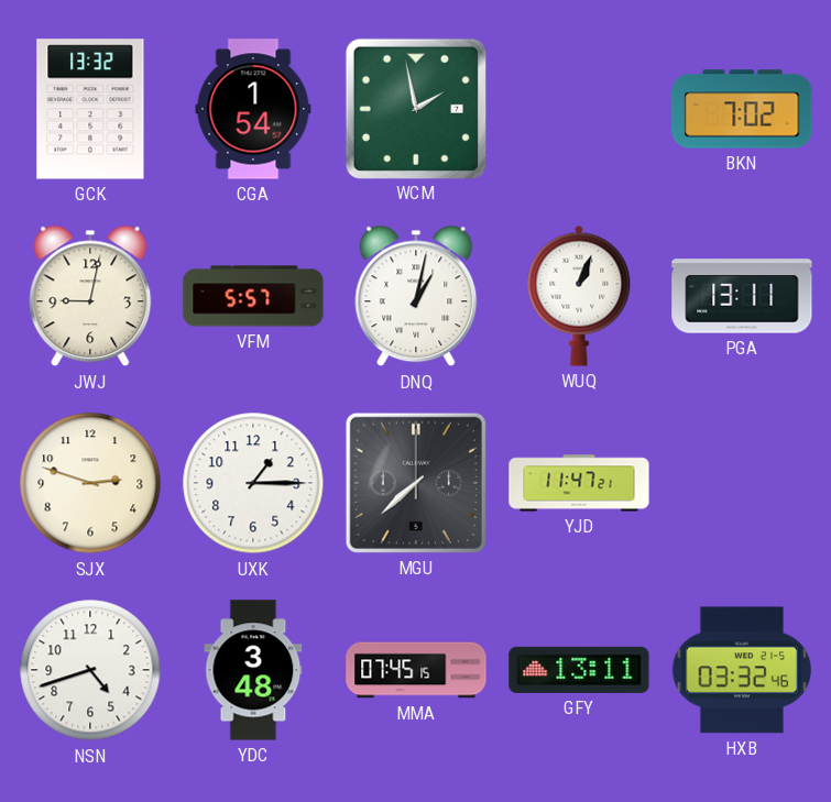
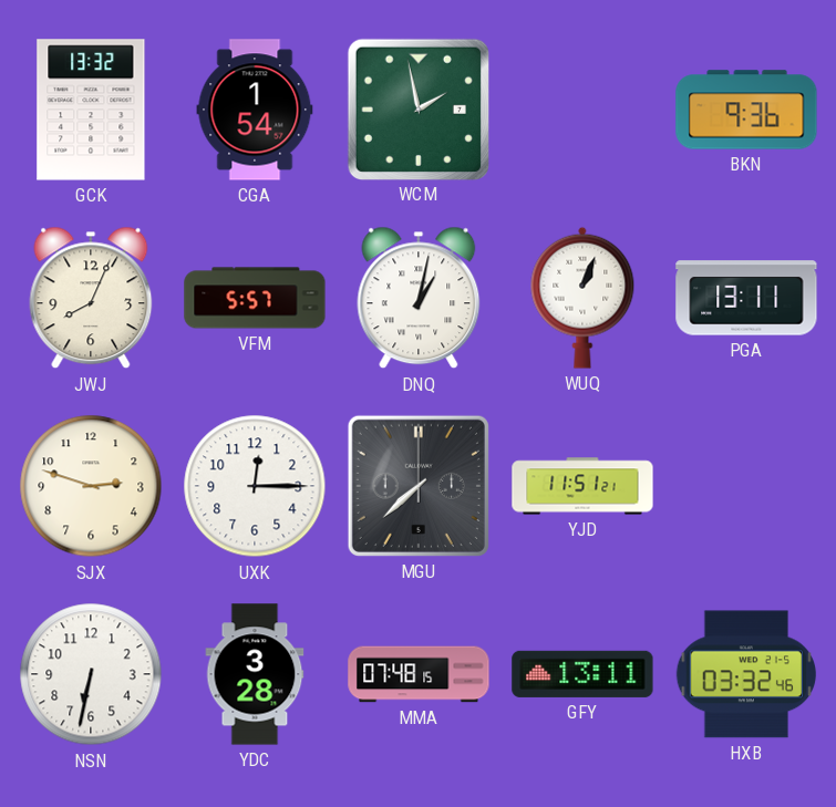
BKN: 7:02 -> 9:36 (746, 110)
JWJ: 9:02 -> 8:04 (91, 298)
UXK: 1:15 -> 12:15 (255, 486)
YJD: 11:47 -> 11:51 (582, 486)
NSN: 4:42 -> 6:32 (91, 674)
YDC: 3:48 -> 3:28 (255, 674)
MMA: 07:45 -> 07:48 (419, 674)
